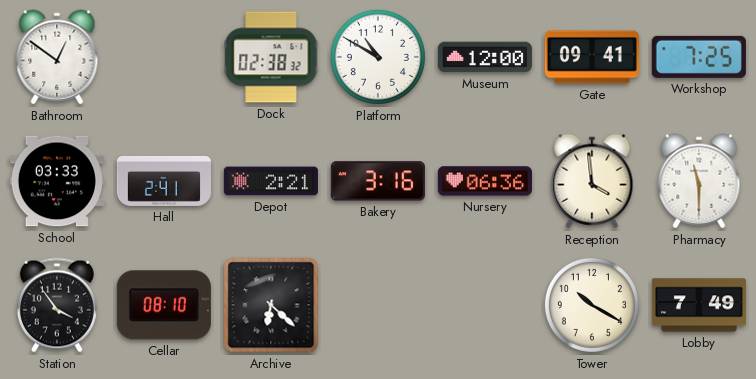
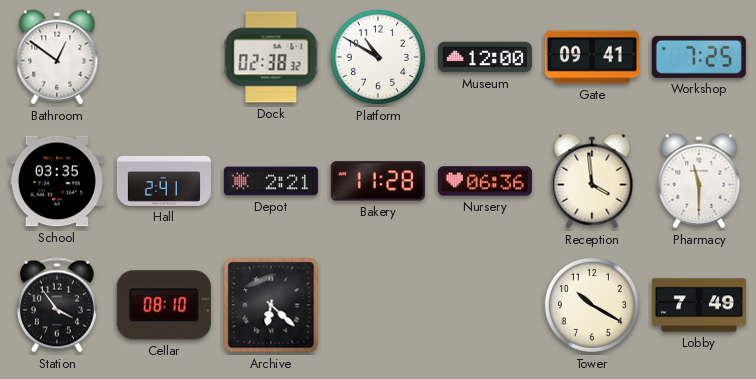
School: 03:33 -> 03:35 (57, 181)
Bakery: 3:16 -> 11:28 (378, 181)
